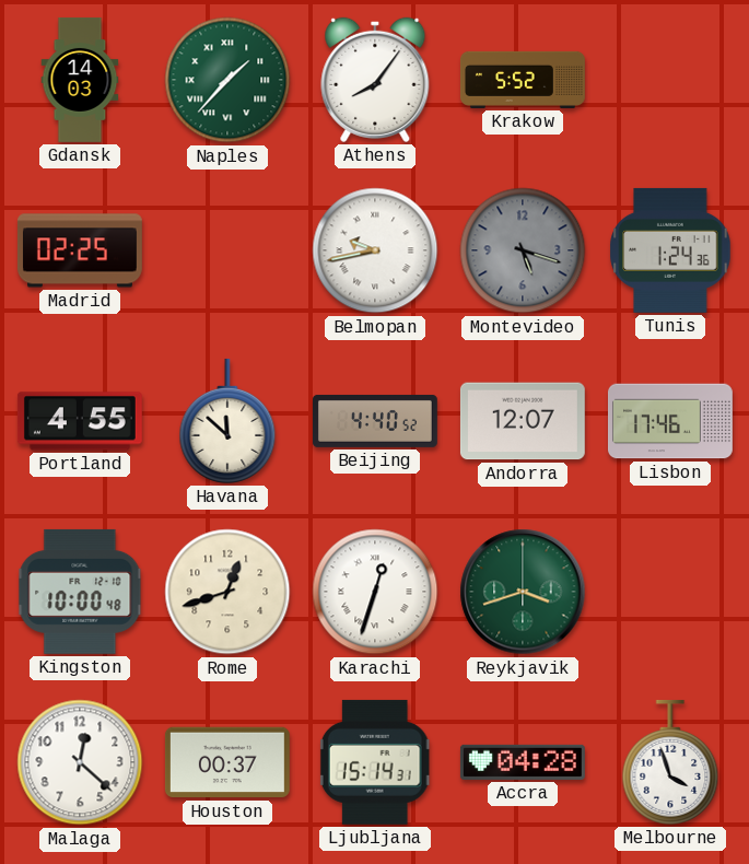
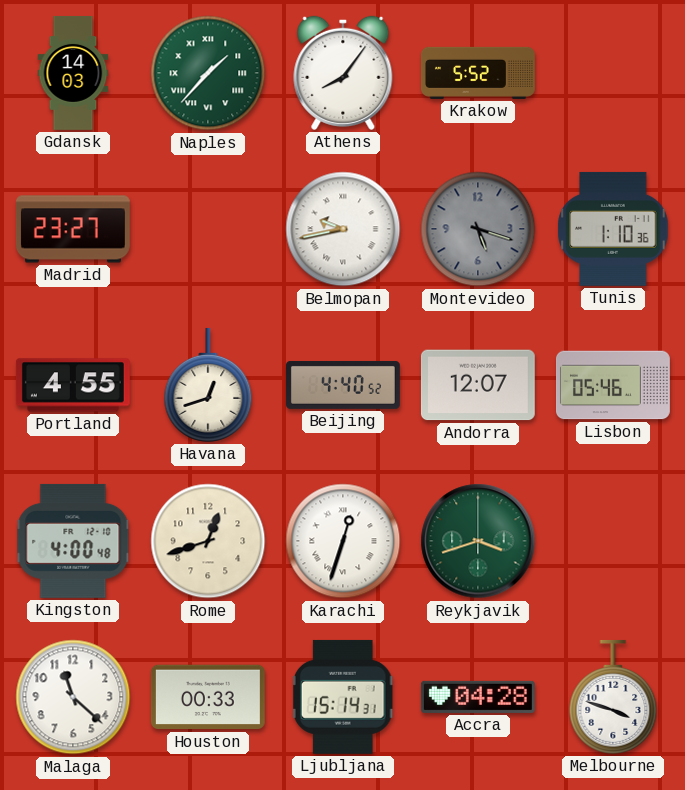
Madrid: 02:25 -> 23:27 (73, 229)
Tunis: 1:24 -> 1:10 (613, 229)
Havana: 11:52 -> 12:42 (208, 385)
Lisbon: 17:46 -> 05:46 (614, 385)
Kingston: 10:00 -> 4:00 (73, 541)
Malaga: 12:22 -> 11:22 (73, 697)
Houston: 00:37 -> 00:33 (208, 697)
Melbourne: 3:57 -> 3:48 (613, 697)
